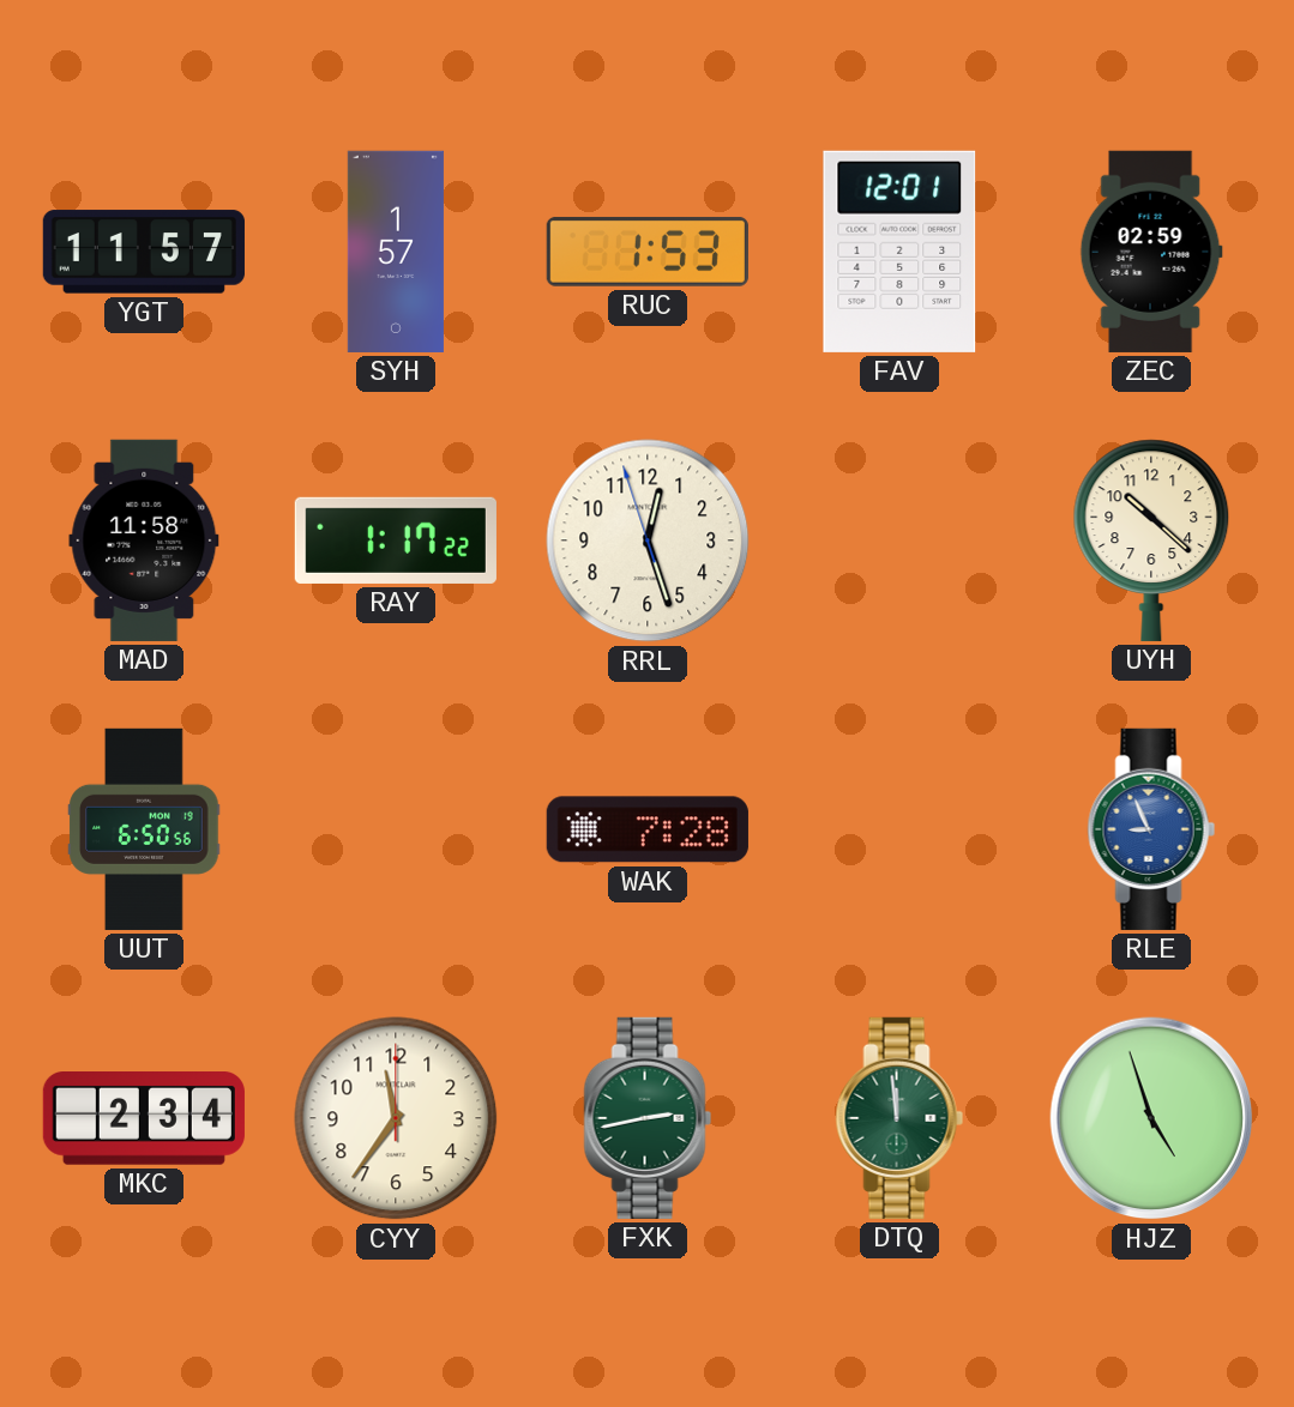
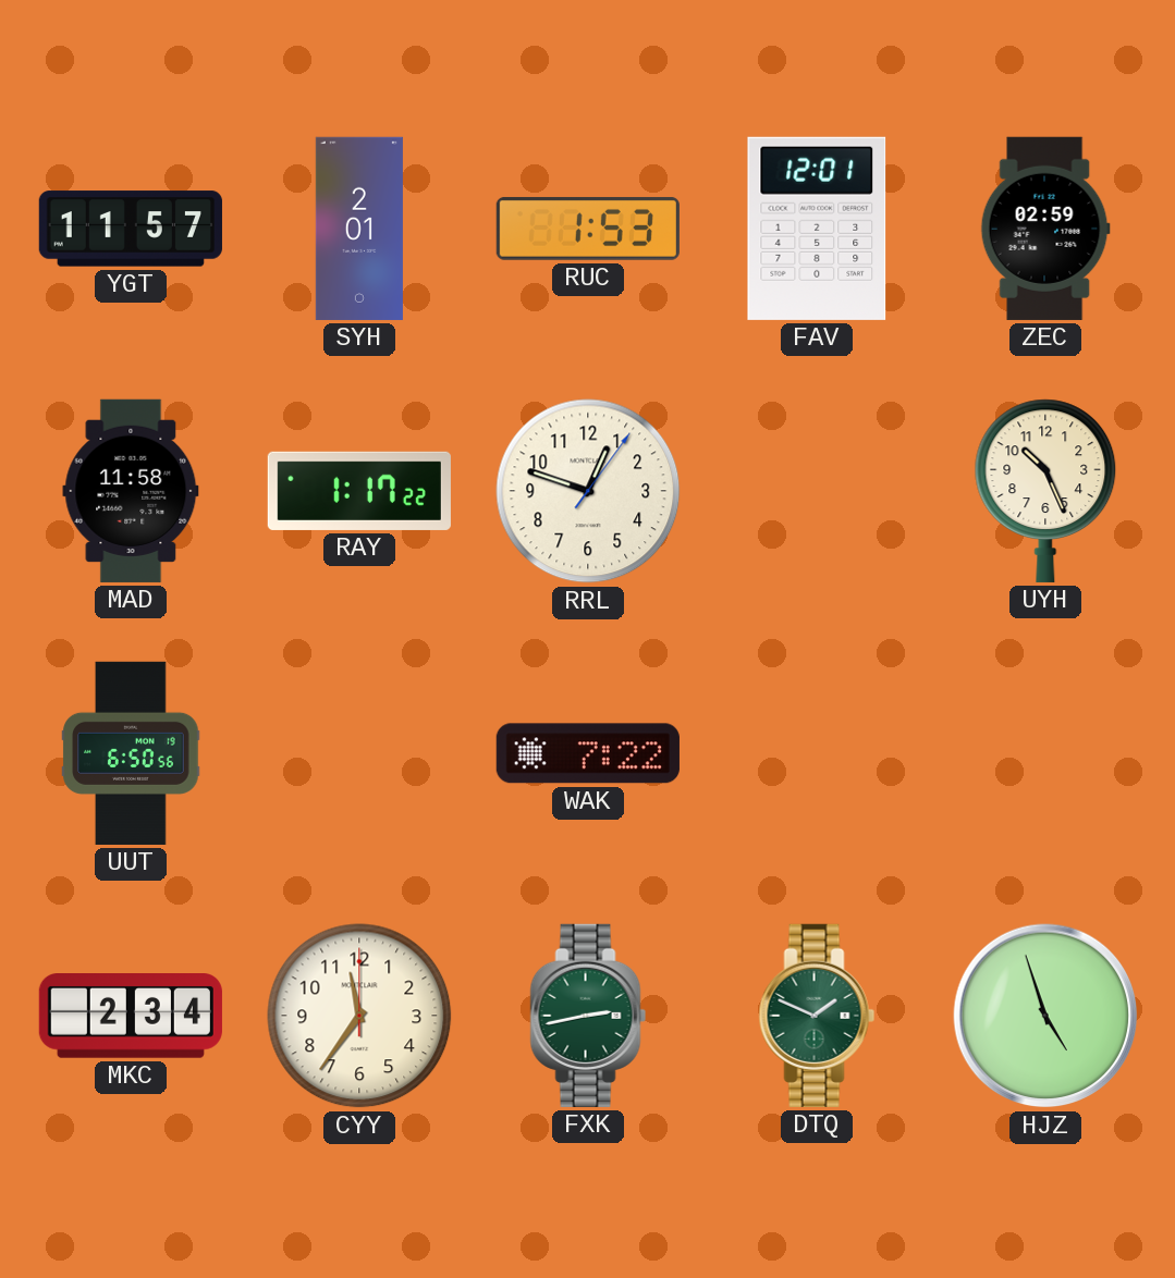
SYH: 1:57 -> 2:01 (359, 229)
RRL: 12:26 -> 12:48 (588, 491)
UYH: 10:22 -> 10:26 (1045, 491)
WAK: 7:28 -> 7:22 (588, 753)
RLE: 8:56 -> none (1151, 829)
DTQ: 11:59 -> 1:49 (817, 1016)
